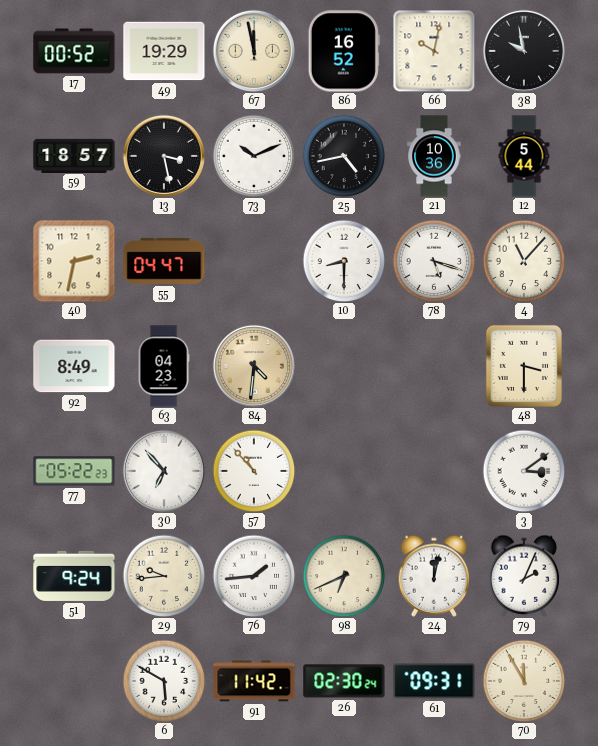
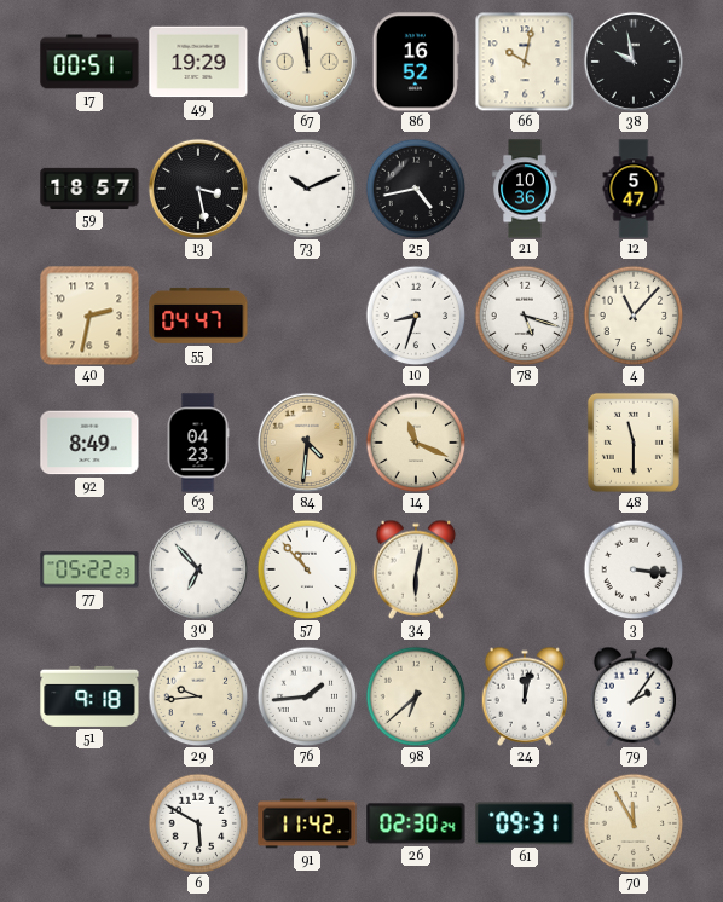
17: 00:52 -> 00:51 (89, 62)
12: 5:44 -> 5:47 (634, 189)
10: 8:30 -> 8:33 (416, 316)
14: none -> 11:19 (416, 443)
48: 3:30 -> 11:30 (634, 443)
34: none -> 6:02 (416, 569)
3: 3:09 -> 3:16 (634, 569)
51: 9:24 -> 9:18 (89, 696)
98: 6:41 -> 6:38 (416, 696)
79: 2:04 -> 2:06 (634, 696)
